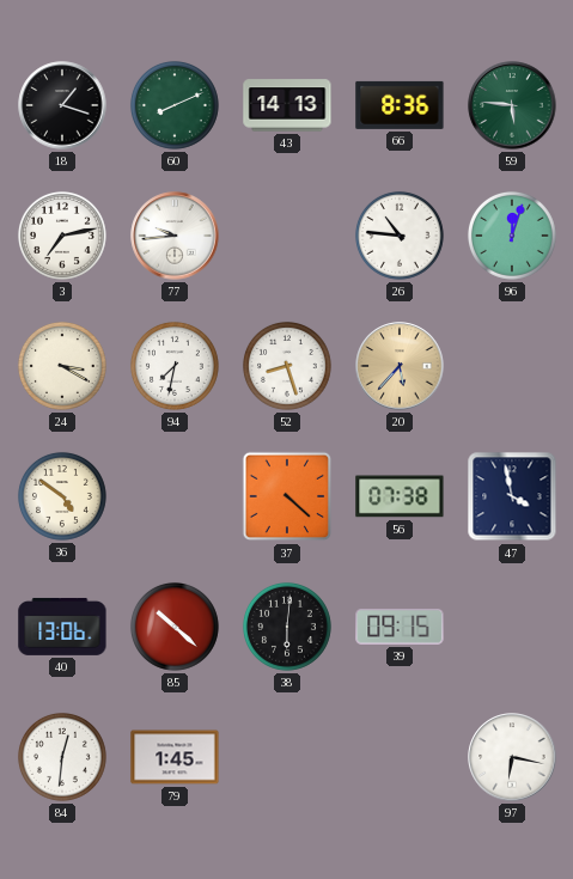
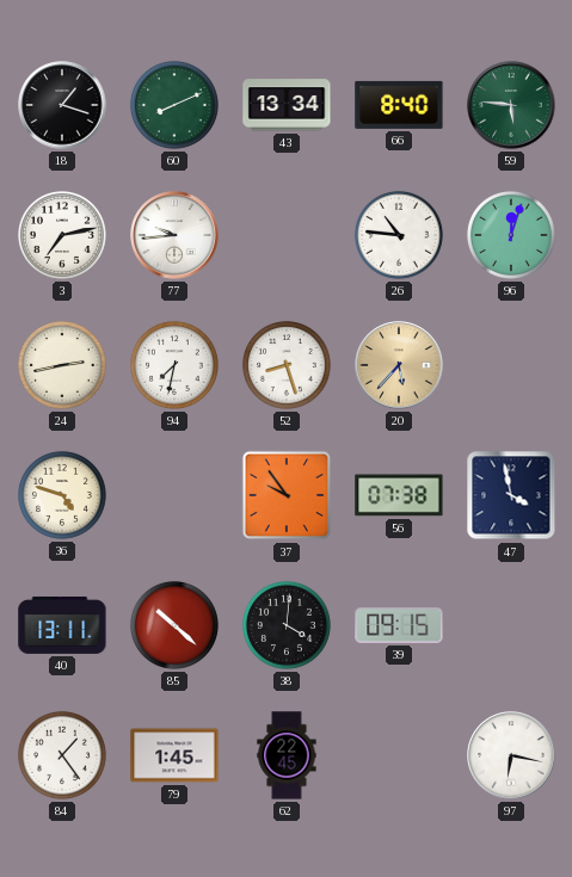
43: 14:13 -> 13:34 (287, 105)
66: 8:36 -> 8:40 (399, 105)
24: 3:20 -> 2:43 (62, 365)
36: 4:51 -> 4:48 (62, 495)
37: 4:22 -> 9:54 (287, 495)
40: 13:06 -> 13:11 (62, 625)
38: 6:01 -> 4:01 (287, 625)
84: 12:31 -> 1:24 (62, 755)
62: none -> 22:45 (287, 755)
